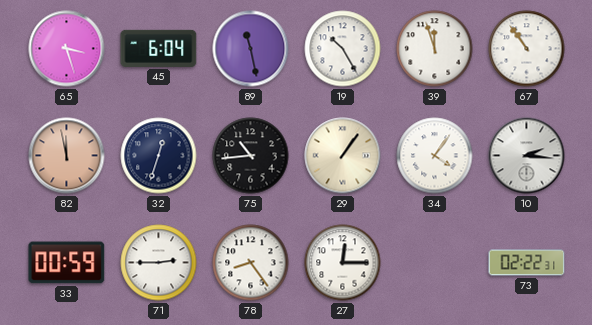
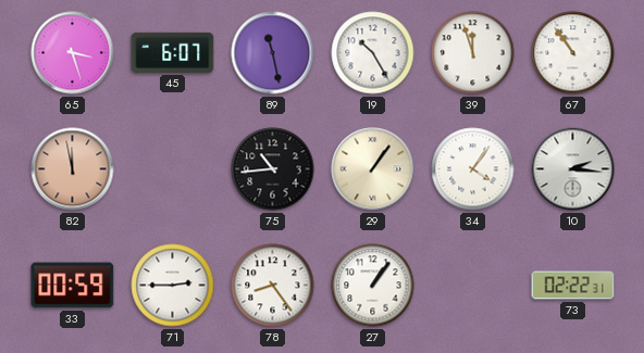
45: 6:04 -> 6:07 (173, 52)
32: 12:33 -> none (159, 156)
27: 12:15 -> 1:06 (373, 286)
